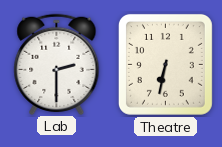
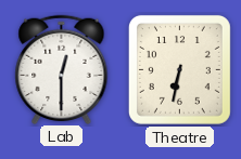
Lab: 2:30 -> 12:30 (62, 69)
